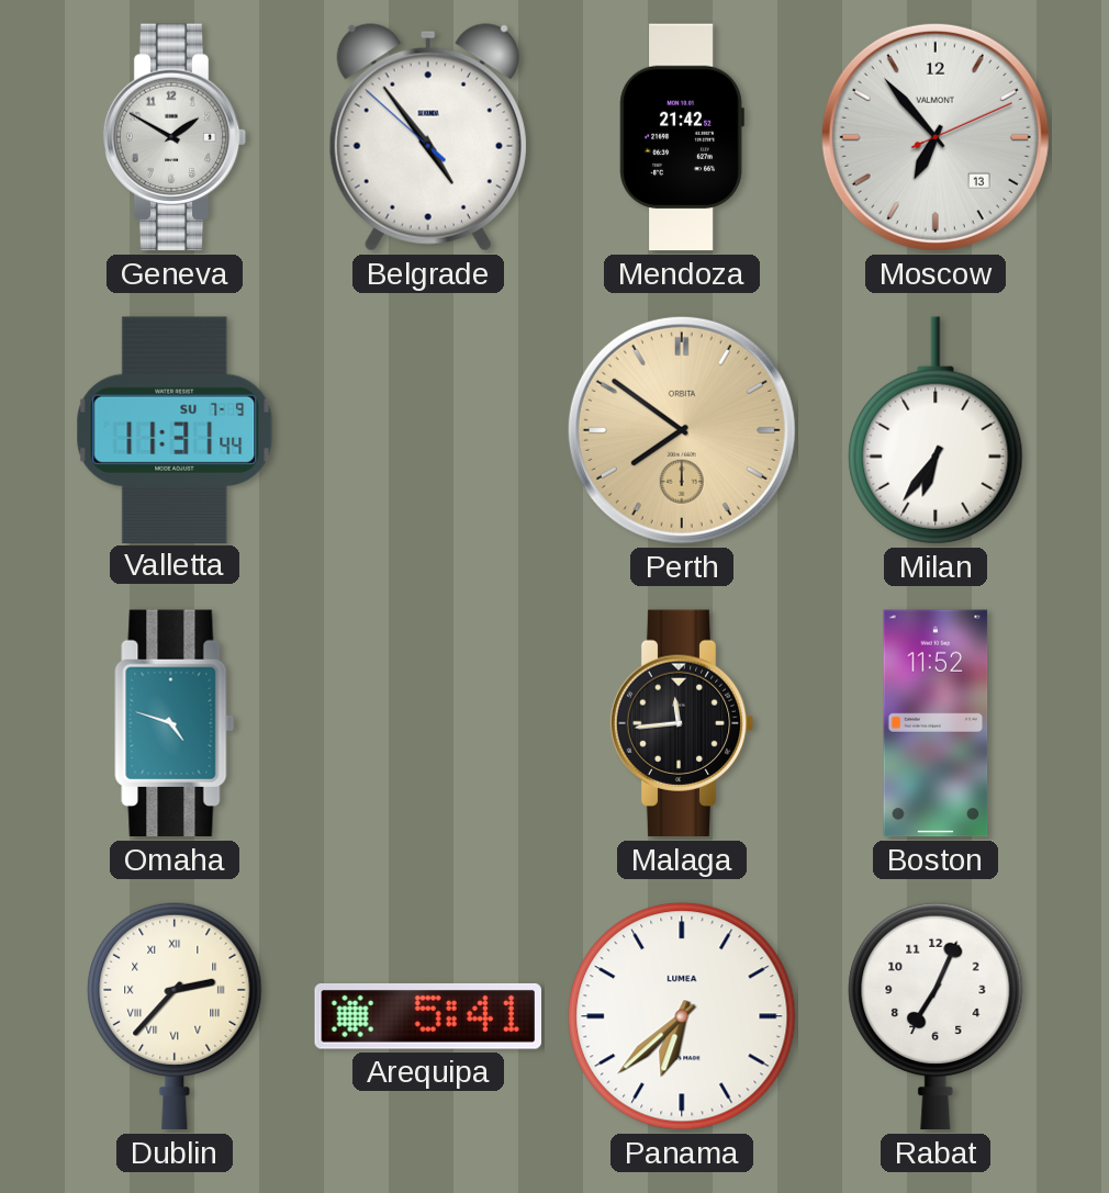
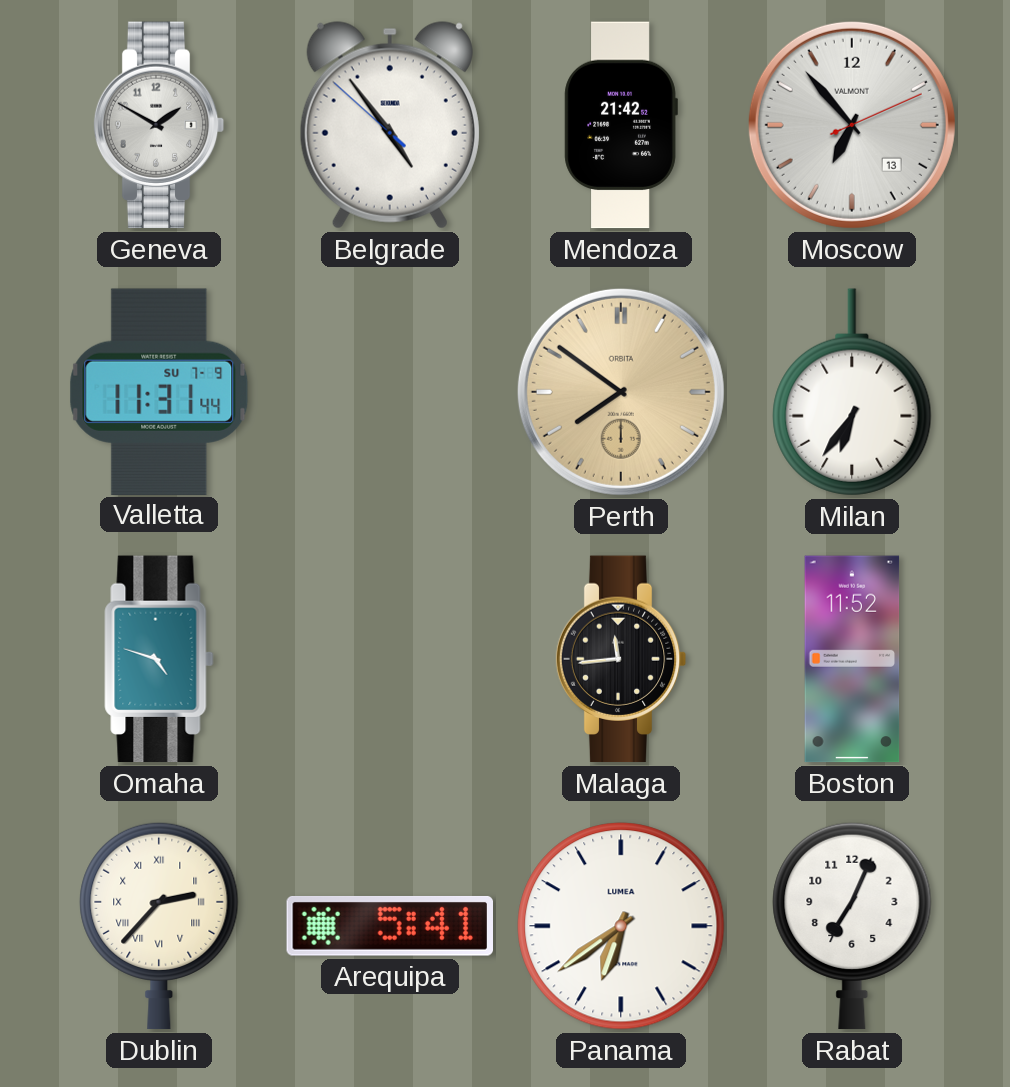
Panama: 6:38 -> 6:39 (621, 926)
